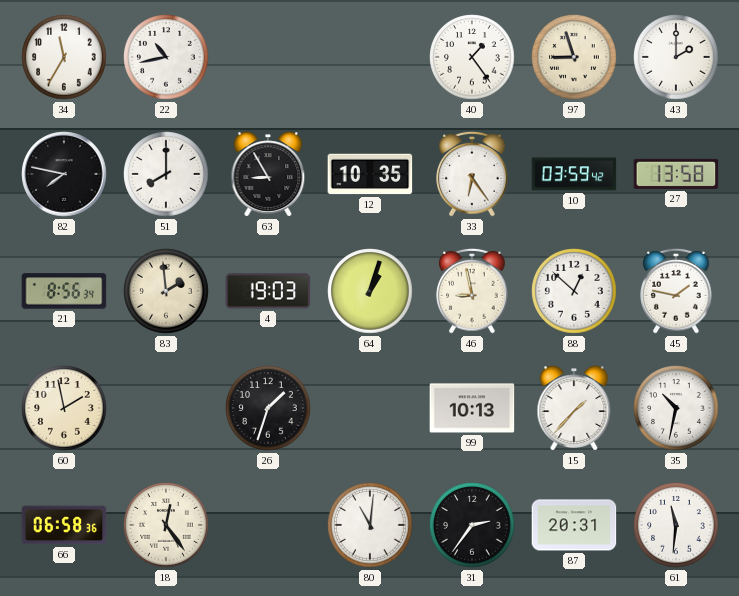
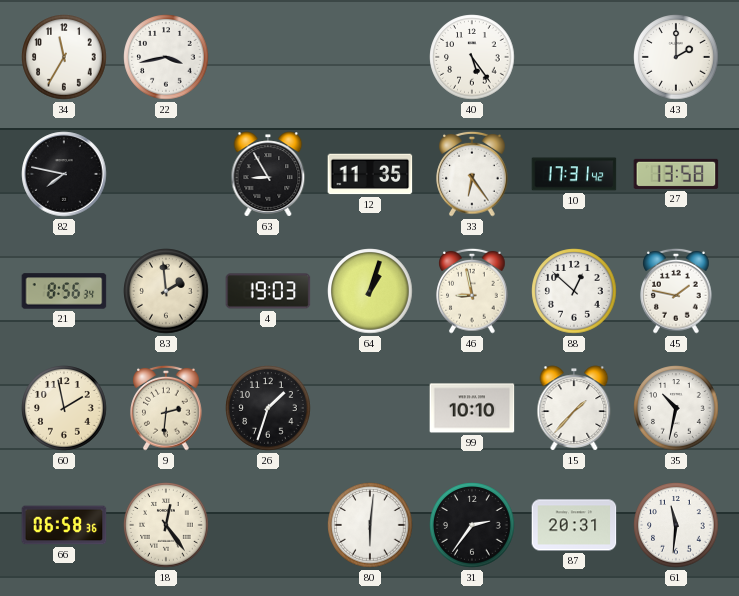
22: 10:43 -> 3:43 (166, 57)
40: 1:24 -> 5:24 (472, 57)
97: 8:57 -> none (574, 57)
51: 8:00 -> none (166, 174)
12: 10:35 -> 11:35 (370, 174)
10: 03:59 -> 17:31 (574, 174)
9: none -> 2:31 (166, 408)
99: 10:13 -> 10:10 (472, 408)
80: 11:01 -> 6:01 (370, 525)
